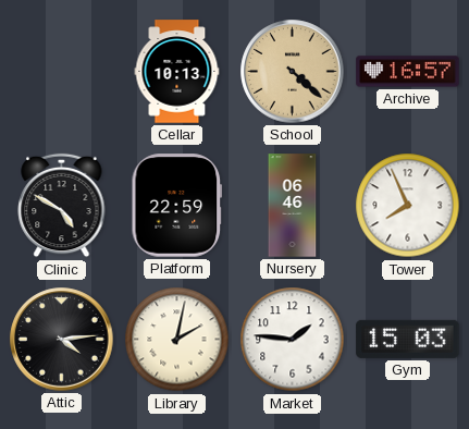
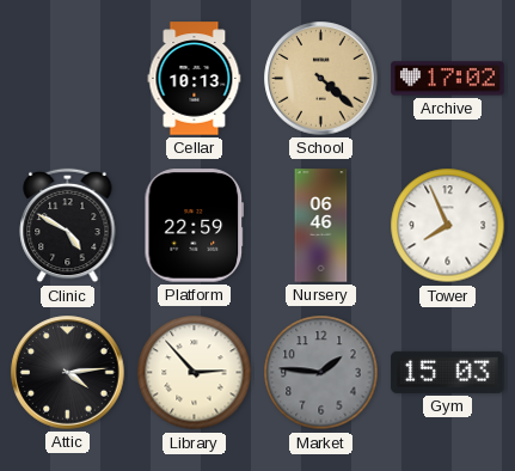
Archive: 16:57 -> 17:02 (448, 79)
Library: 2:02 -> 2:53 (195, 373)
Market dial: white -> grey (321, 373)
